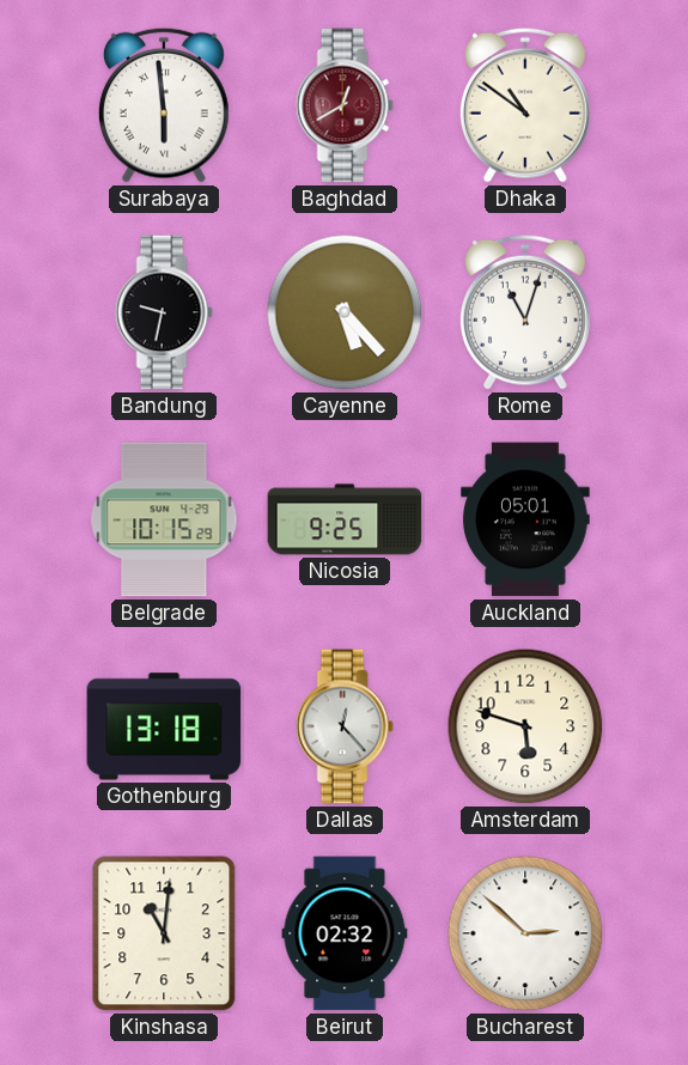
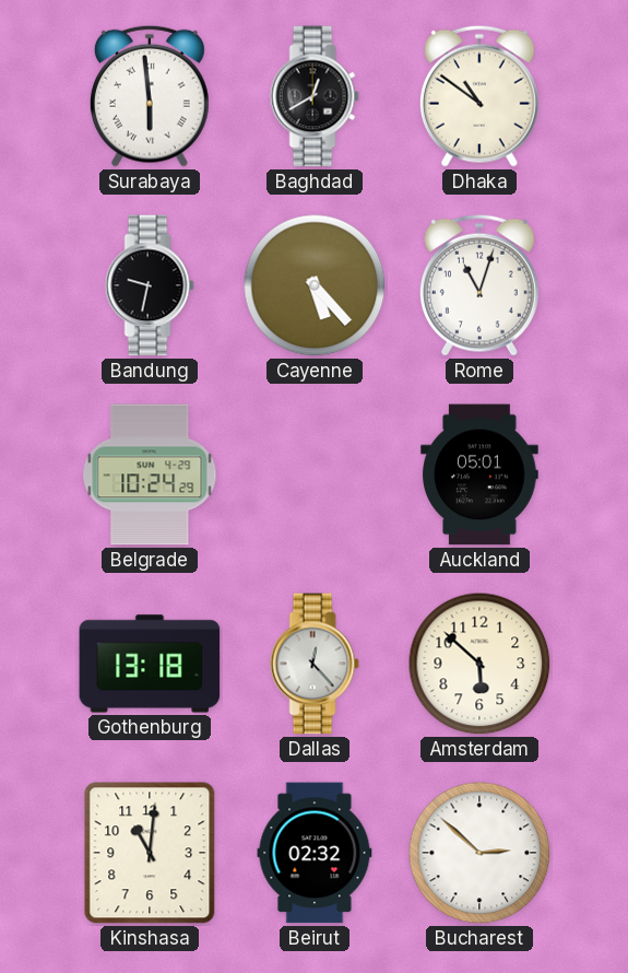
Baghdad dial: burgundy -> black (315, 96)
Belgrade: 10:15 -> 10:24 (150, 474)
Nicosia: 9:25 -> none (345, 519)
Amsterdam: 5:48 -> 5:52 (479, 664)
